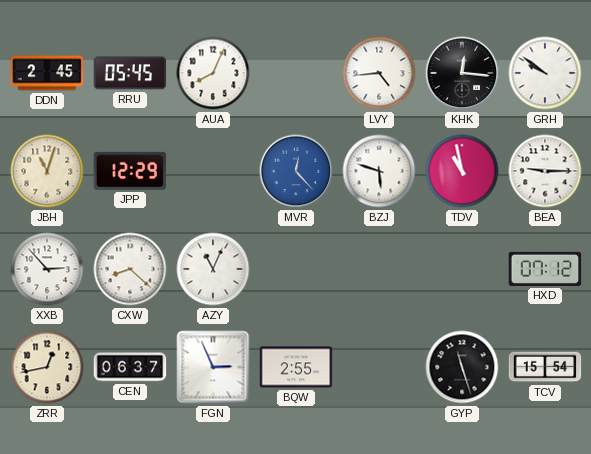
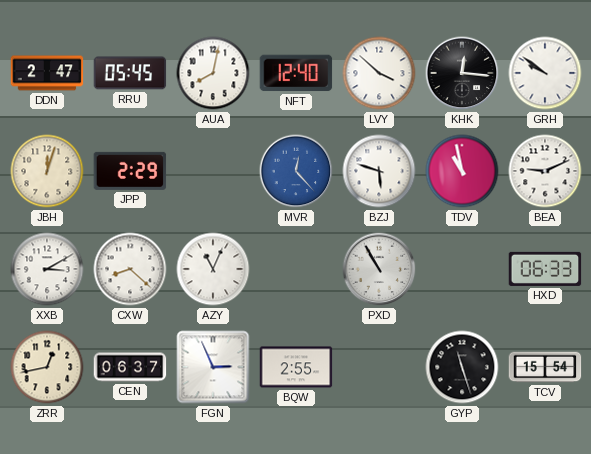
DDN: 2:45 -> 2:47 (47, 73)
AUA: 8:04 -> 8:02 (213, 73)
NFT: none -> 12:40 (296, 73)
LVY: 4:44 -> 3:52 (379, 73)
JBH: 11:03 -> 12:03 (47, 171)
JPP: 12:29 -> 2:29 (130, 171)
BEA: 9:15 -> 9:11 (545, 171)
XXB: 2:53 -> 3:10 (47, 269)
PXD: none -> 10:55 (379, 269)
HXD: 07:12 -> 06:33 (545, 269)
